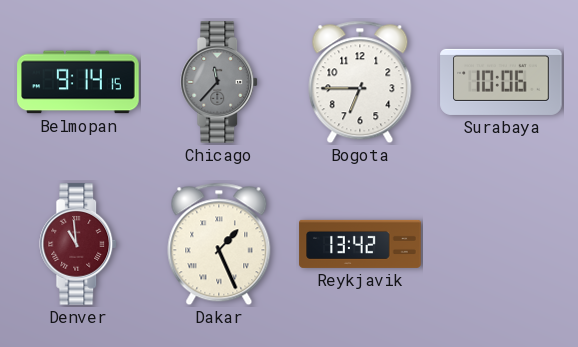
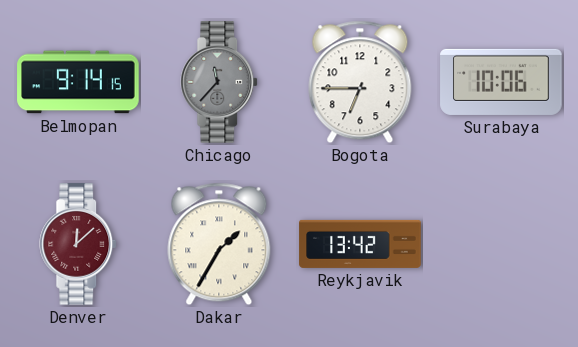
Denver: 10:59 -> 12:08 (79, 244)
Dakar: 1:26 -> 1:35 (219, 244)
